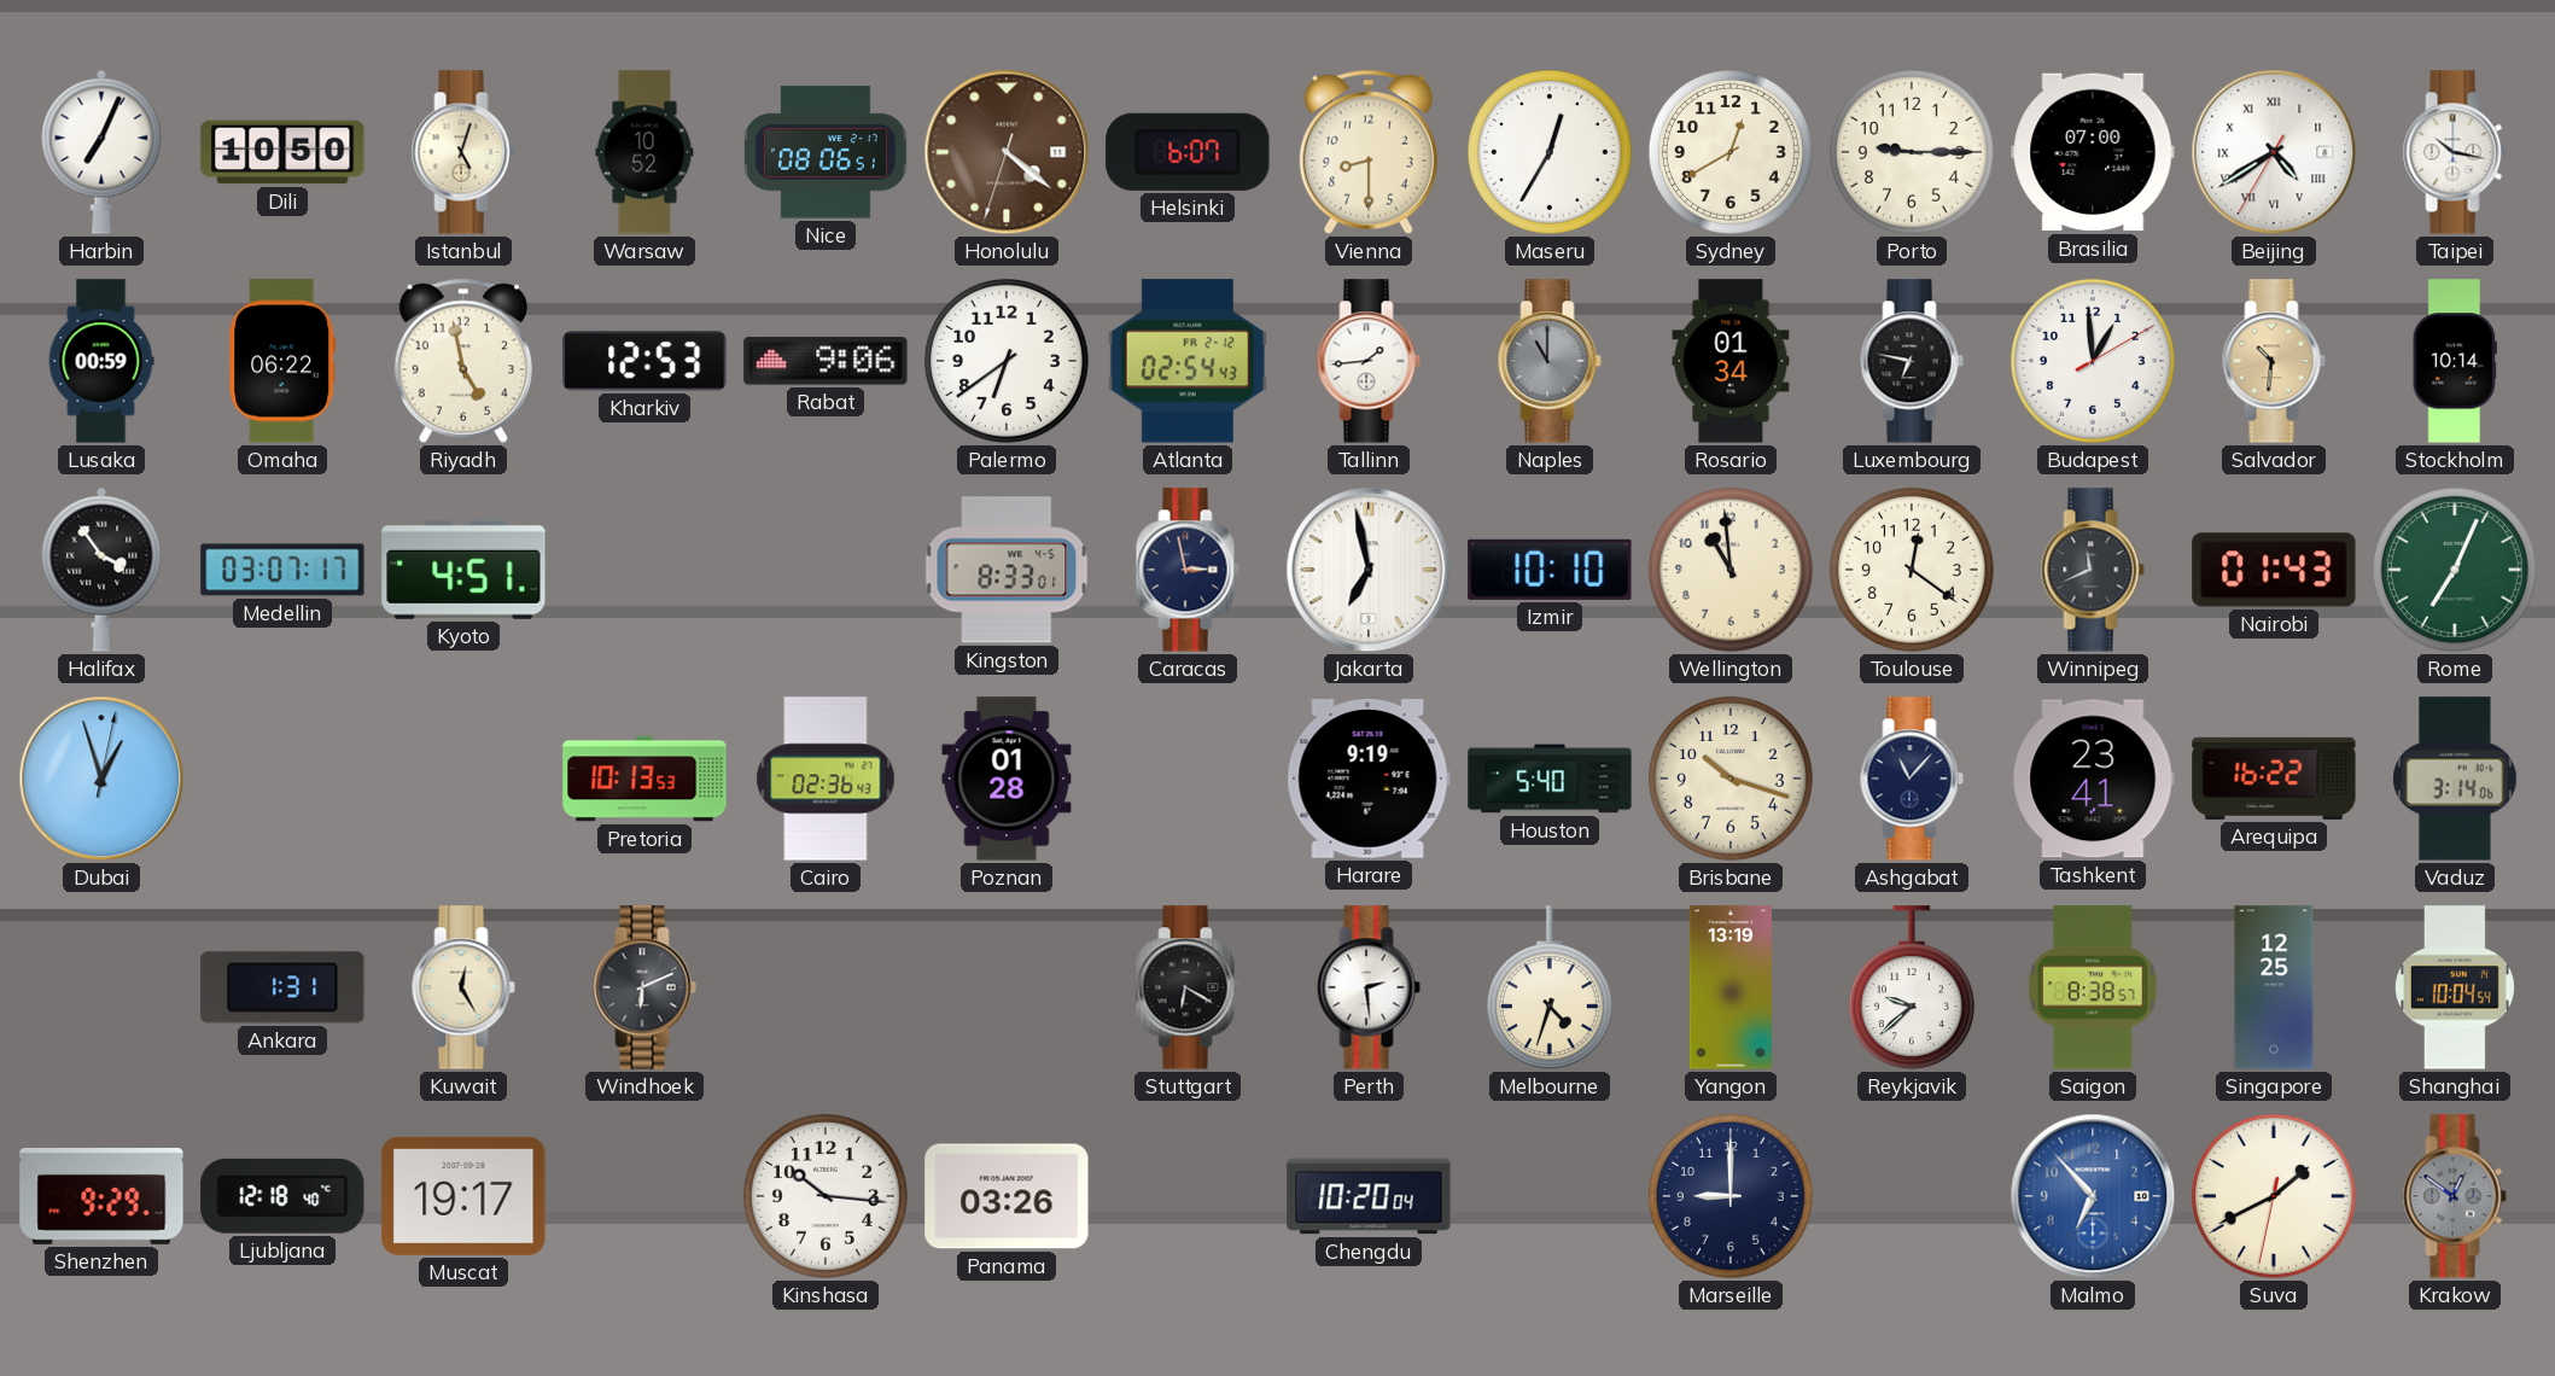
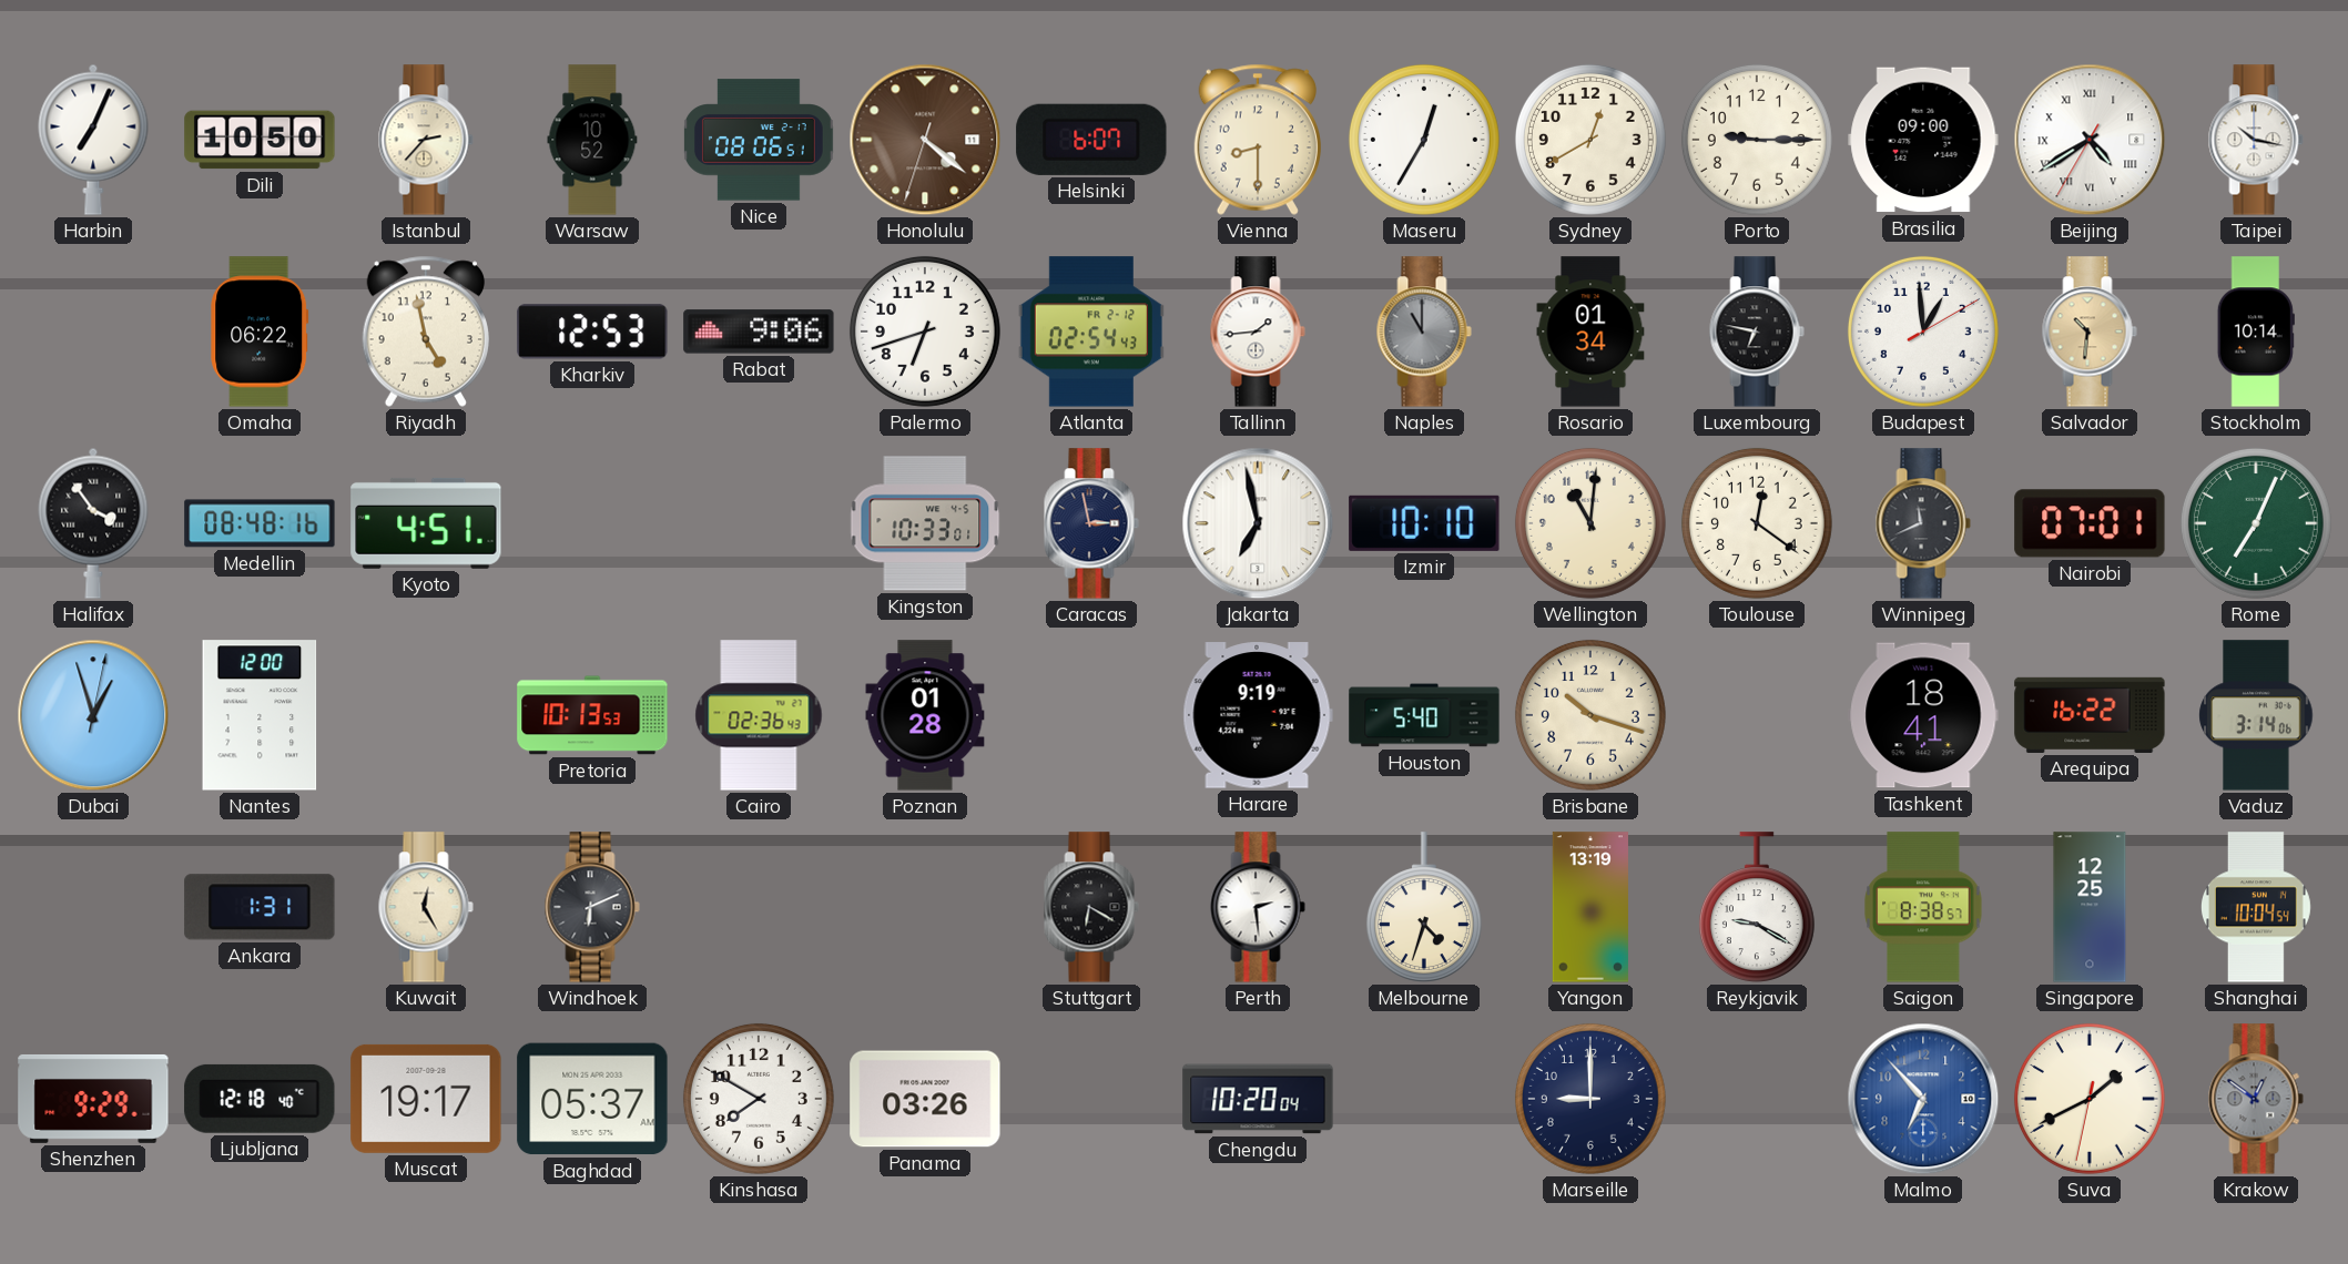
Istanbul: 5:03 -> 2:37 (426, 140)
Brasilia: 07:00 -> 09:00 (1923, 140)
Lusaka: 00:59 -> none (101, 361)
Palermo: 6:39 -> 6:42 (925, 332)
Medellin: 03:07 -> 08:48 (260, 523)
Kingston: 8:33 -> 10:33 (925, 523)
Wellington: 10:59 -> 11:01 (1590, 523)
Nairobi: 01:43 -> 07:01 (2090, 523)
Nantes: none -> 12:00 (260, 715)
Ashgabat: 11:07 -> none (1912, 779)
Tashkent: 23:41 -> 18:41 (1923, 715)
Reykjavik: 9:38 -> 9:20 (1757, 907)
Baghdad: none -> 05:37 (592, 1099)
Kinshasa: 10:16 -> 7:50 (759, 1099)
